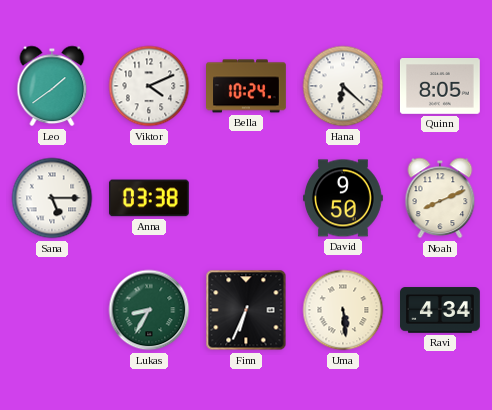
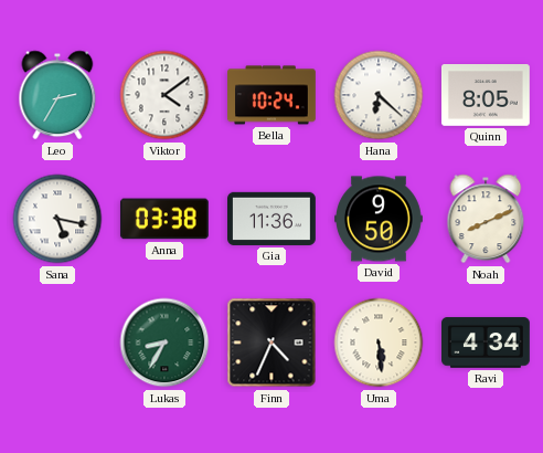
Leo: 1:39 -> 2:35 (57, 95)
Viktor: 4:11 -> 4:09 (164, 95)
Sana: 5:15 -> 5:17 (57, 219)
Gia: none -> 11:36 (273, 219)
Finn: 6:34 -> 4:34 (271, 343)
